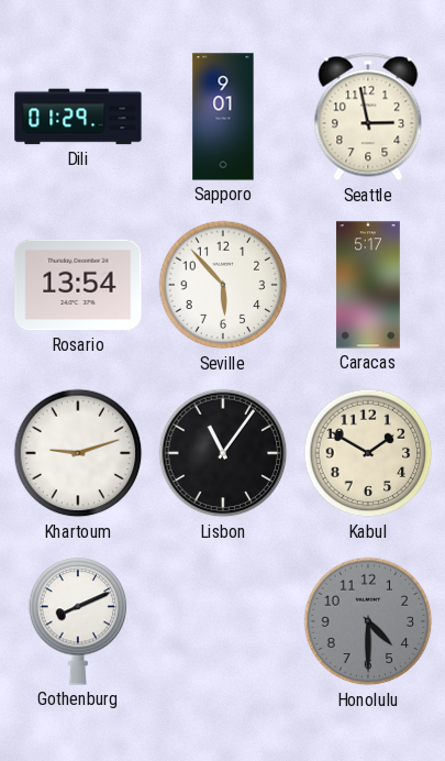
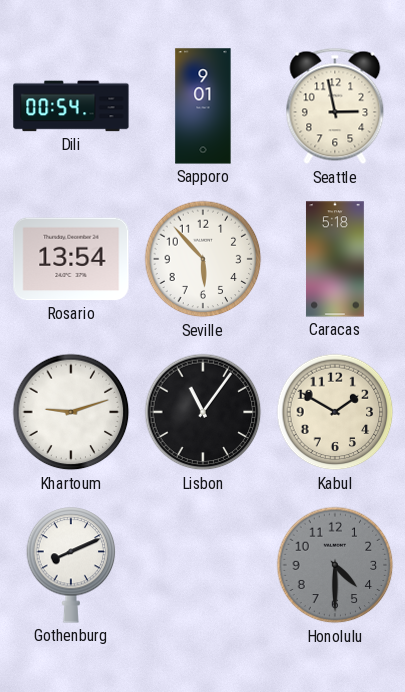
Dili: 01:29 -> 00:54 (71, 106)
Caracas: 5:17 -> 5:18 (335, 259)
